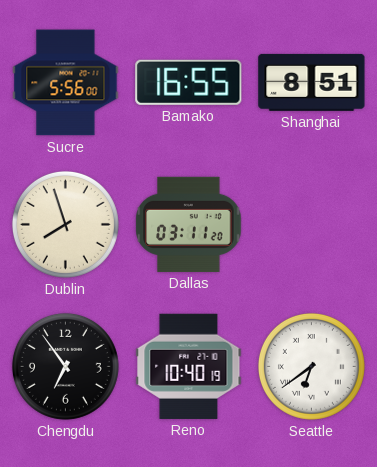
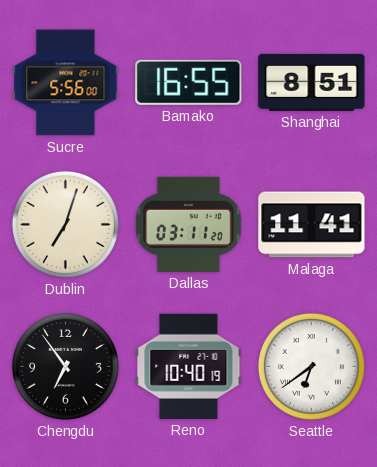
Dublin: 7:57 -> 7:03 (65, 224)
Malaga: none -> 11:41 (312, 225)
